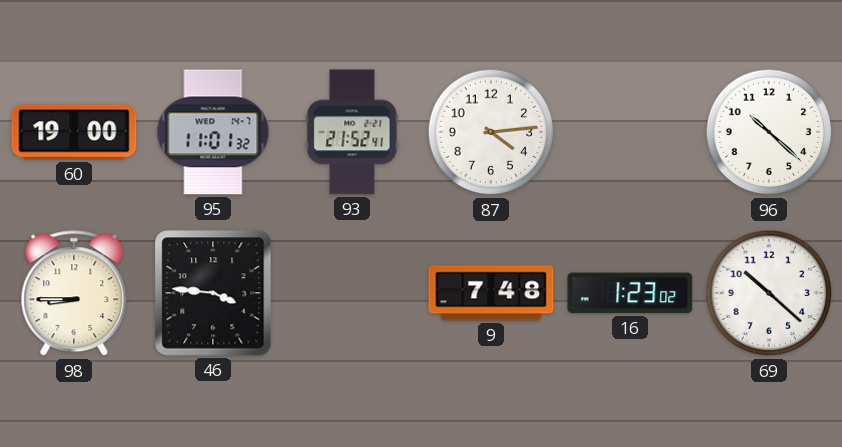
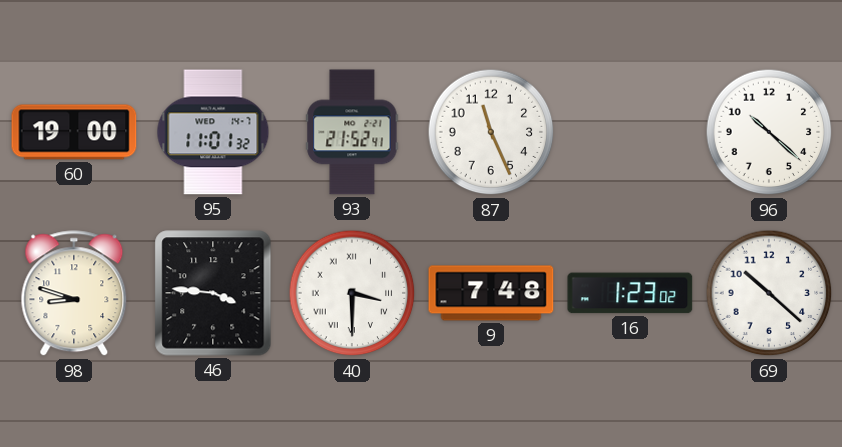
87: 4:14 -> 11:26 (491, 132)
98: 8:45 -> 8:48 (74, 294)
40: none -> 3:30 (352, 293)
